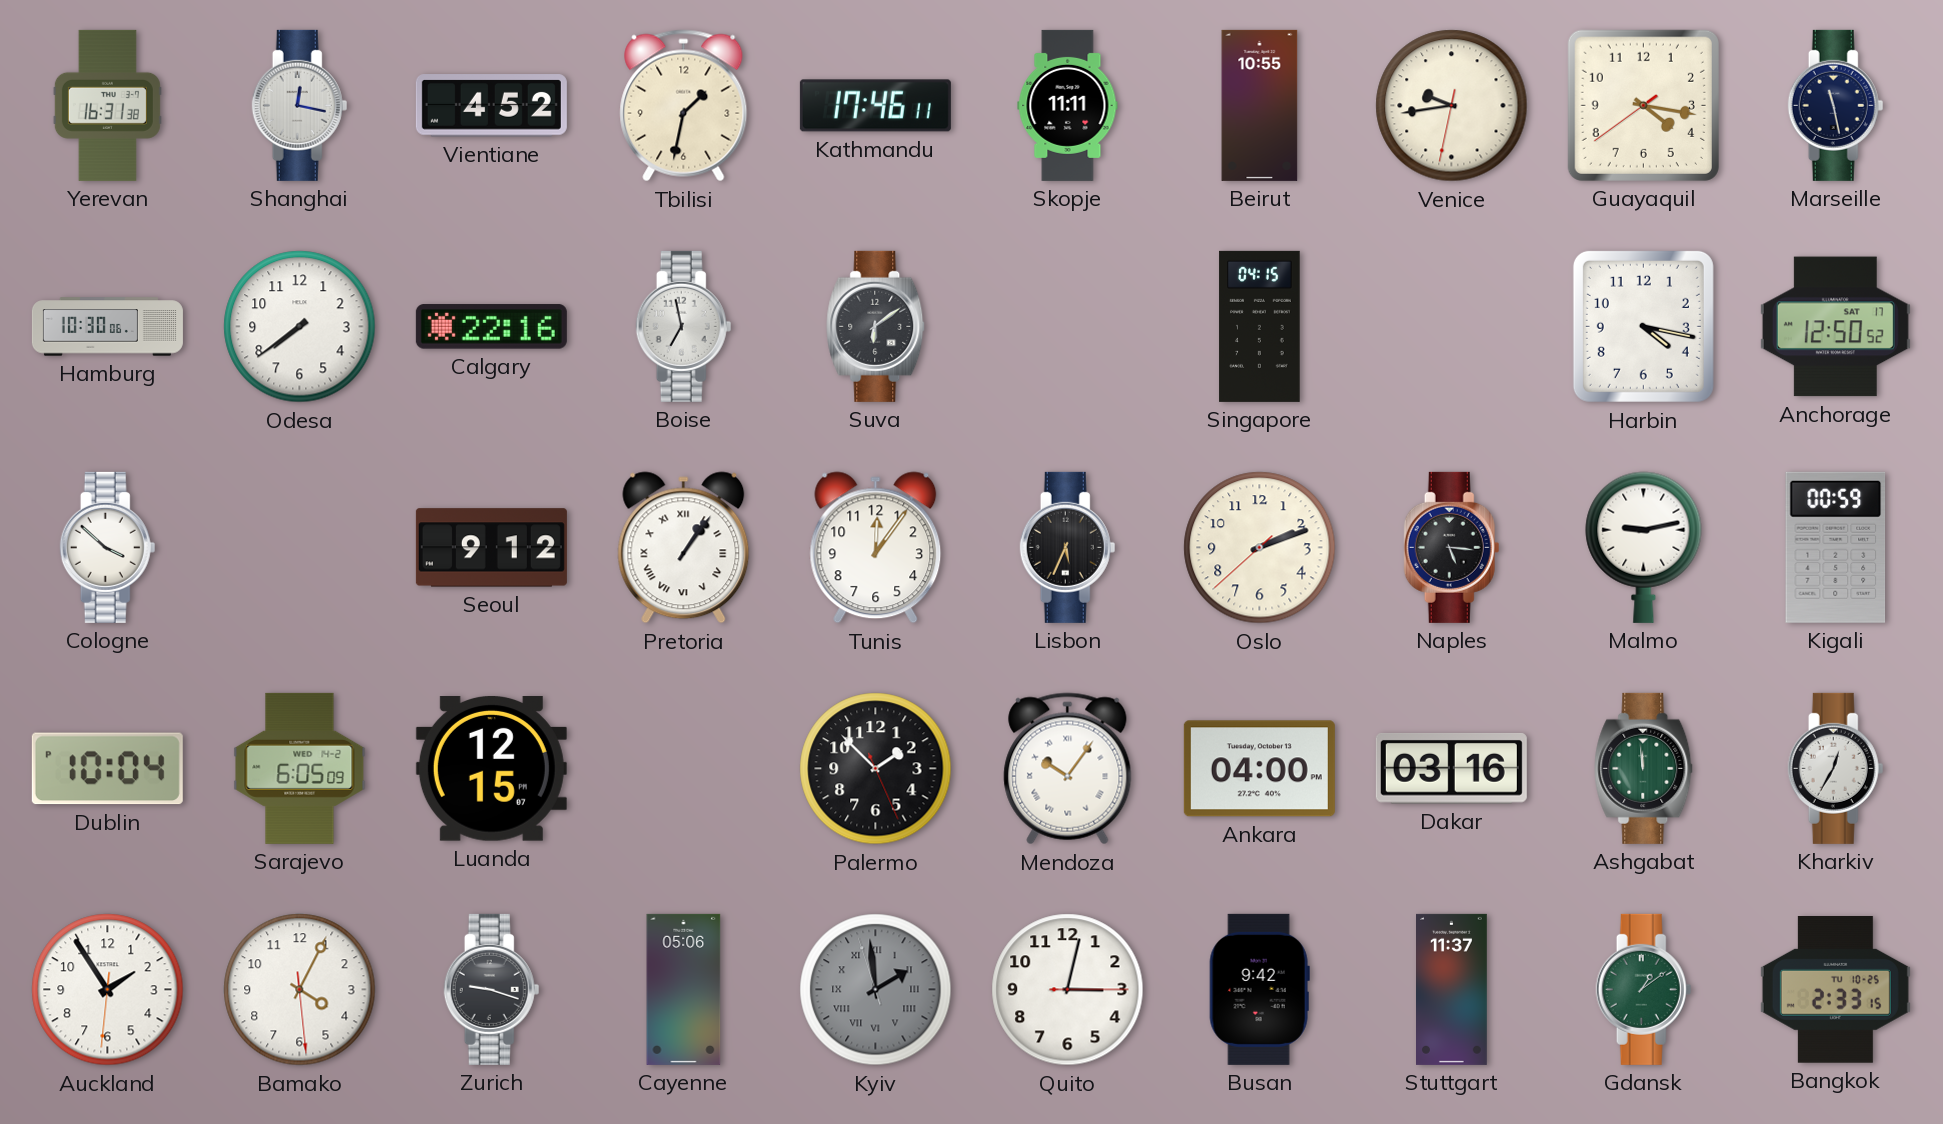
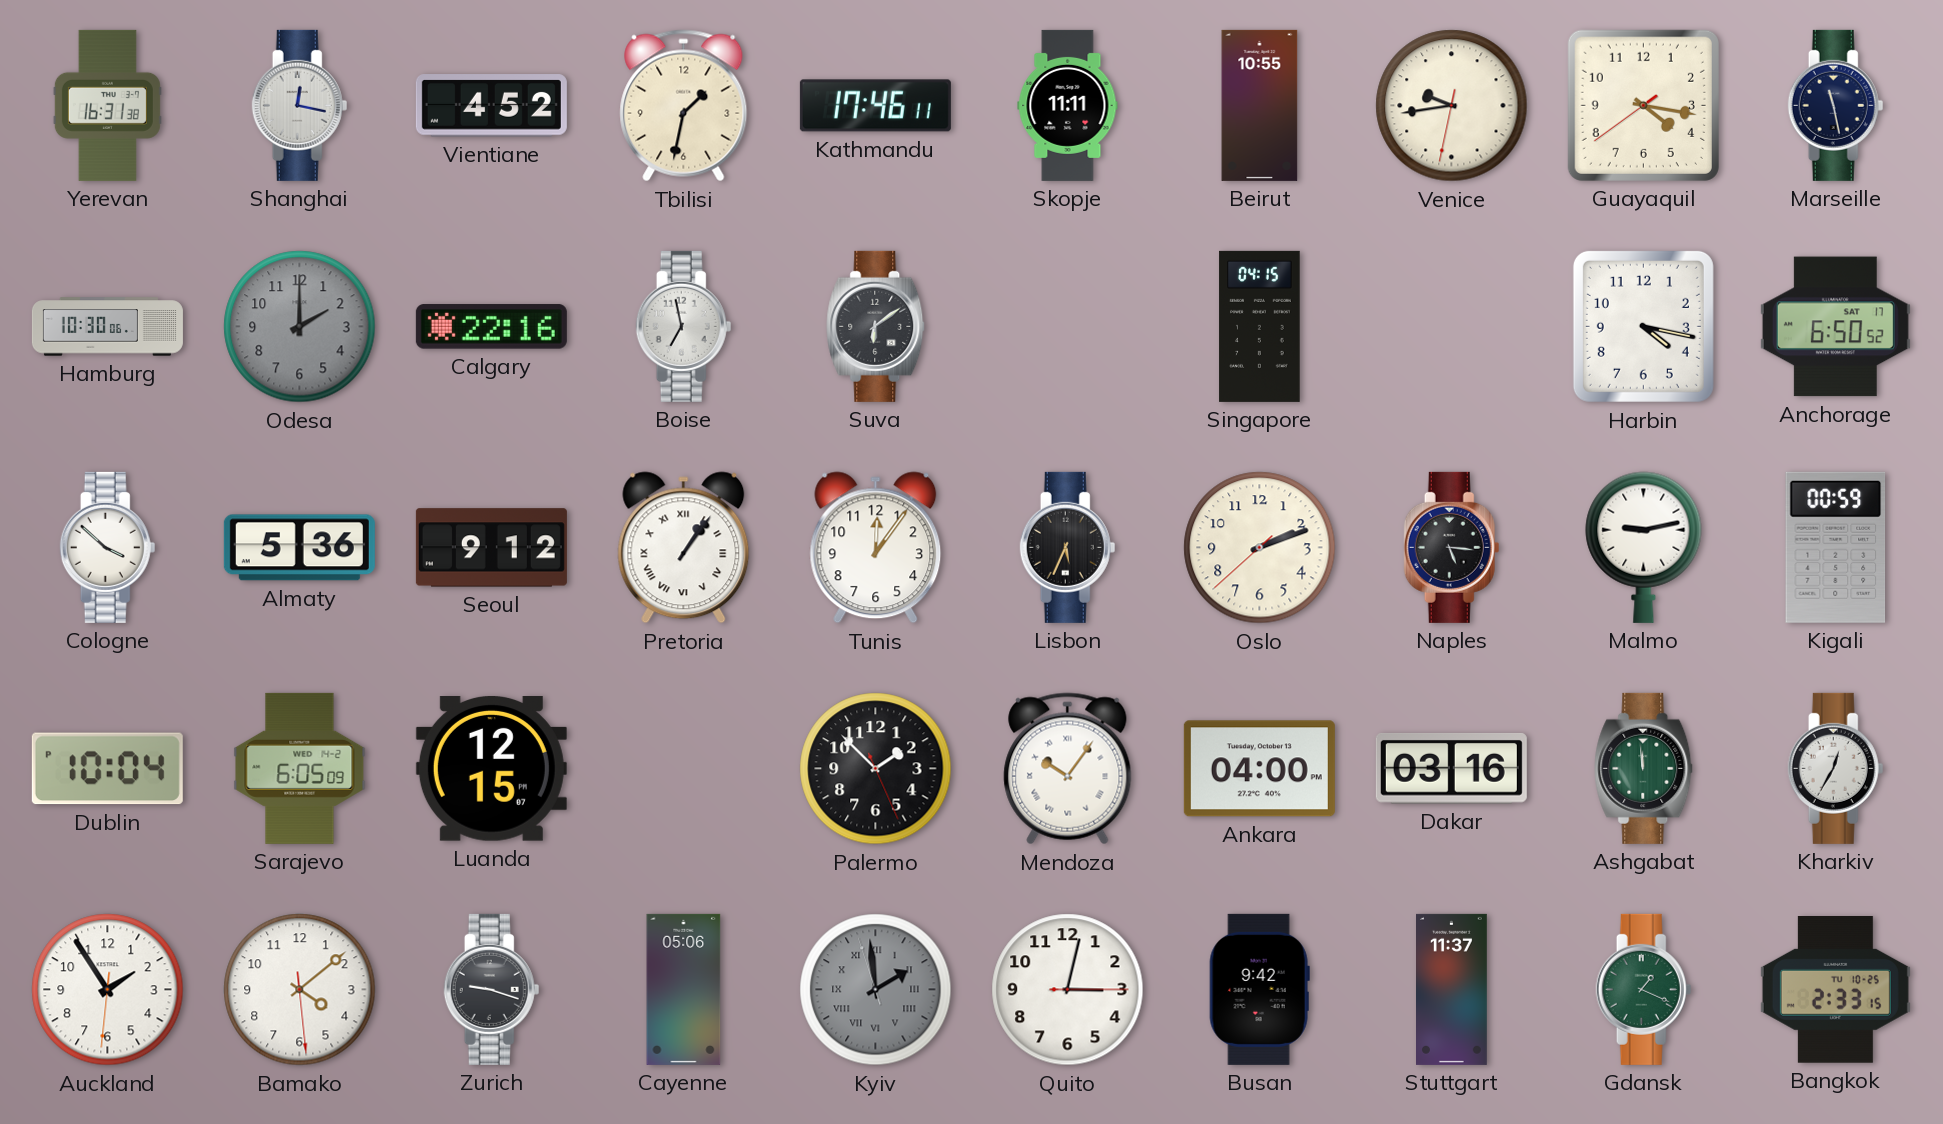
Odesa: 7:39 -> 2:00 (300, 327)
Odesa dial: white -> grey (300, 327)
Anchorage: 12:50 -> 6:50 (1835, 327)
Almaty: none -> 5:36 (299, 548)
Bamako: 4:04 -> 4:08 (300, 990)
Gdansk: 1:09 -> 1:19 (1644, 989)
